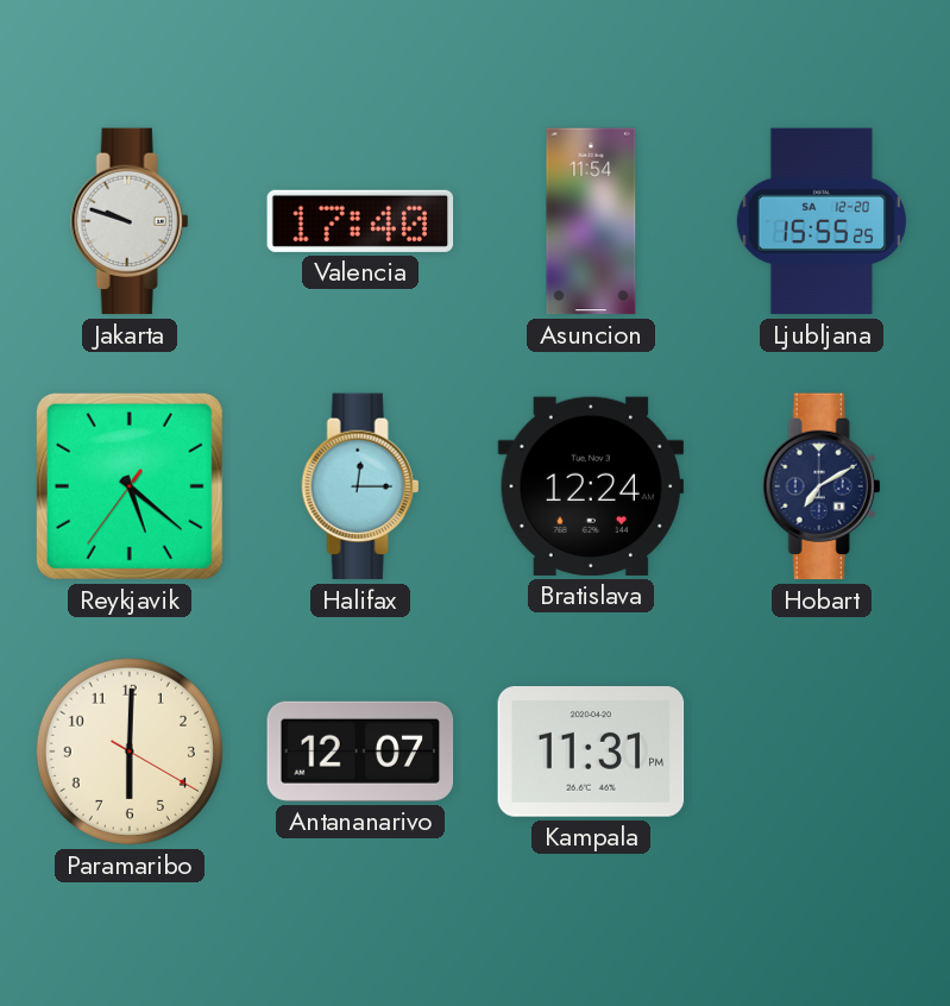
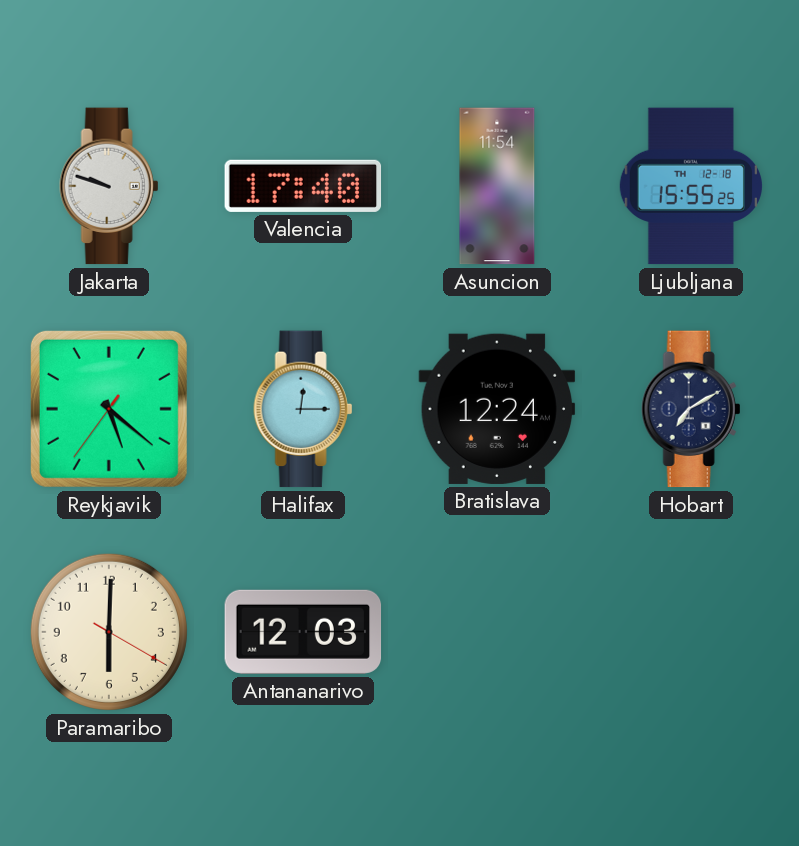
Ljubljana date: SA 12-20 -> TH 12-18 (690, 186)
Antananarivo: 12:07 -> 12:03 (303, 632)
Kampala: 11:31 -> none (591, 753)
